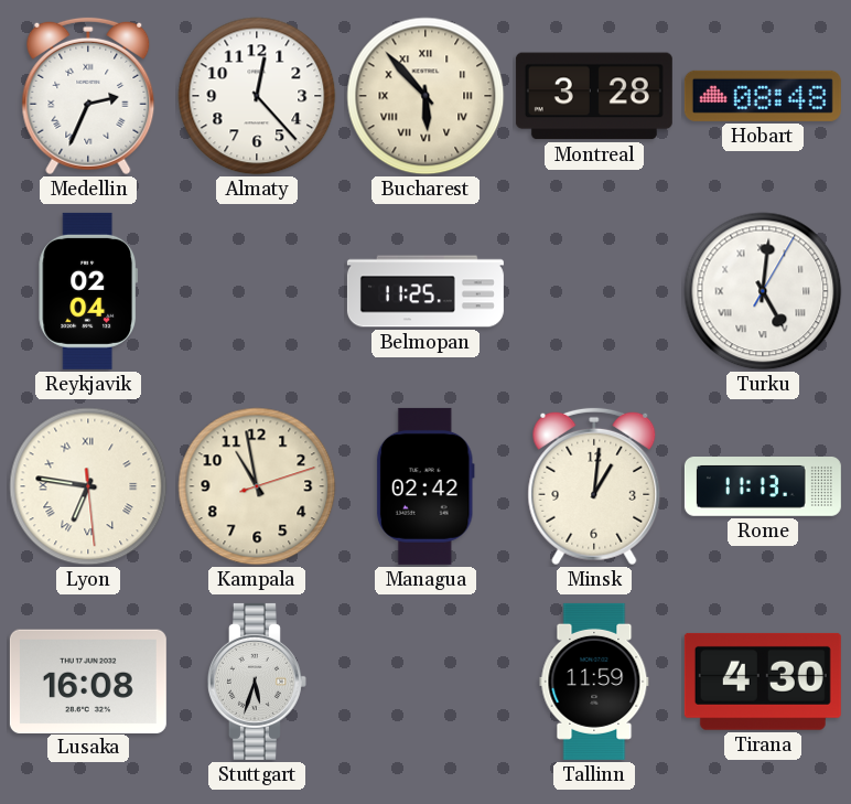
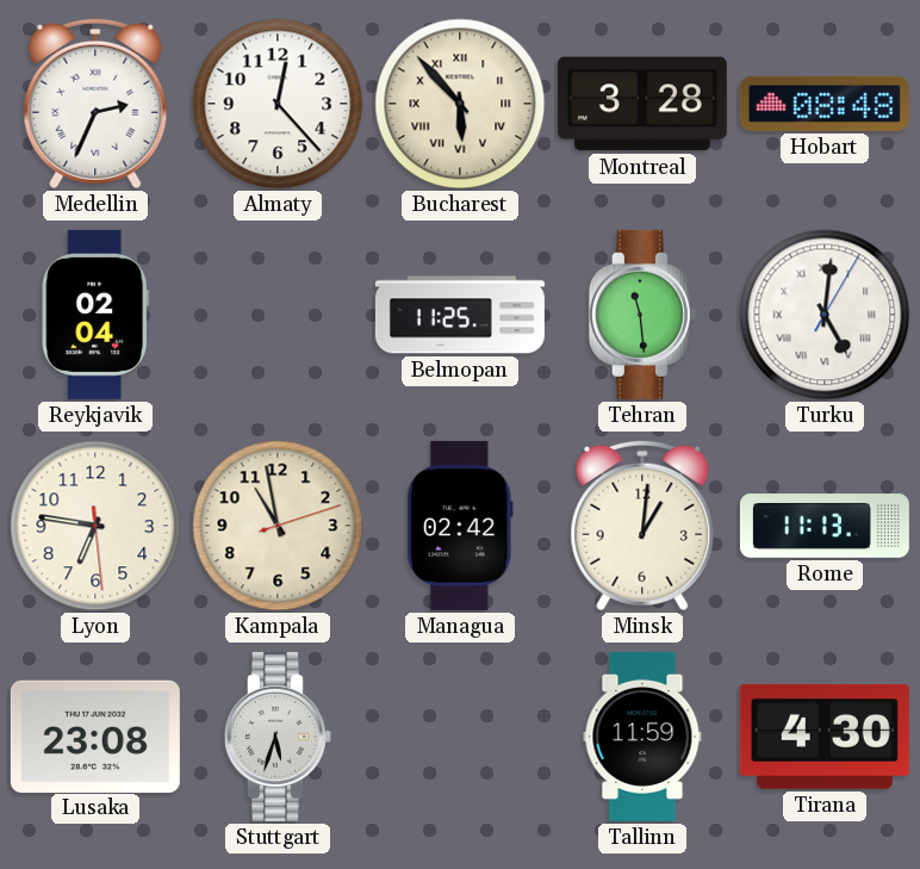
Tehran: none -> 11:29 (642, 315)
Lyon numerals: Roman -> Arabic (95, 526)
Lusaka: 16:08 -> 23:08 (95, 735)
